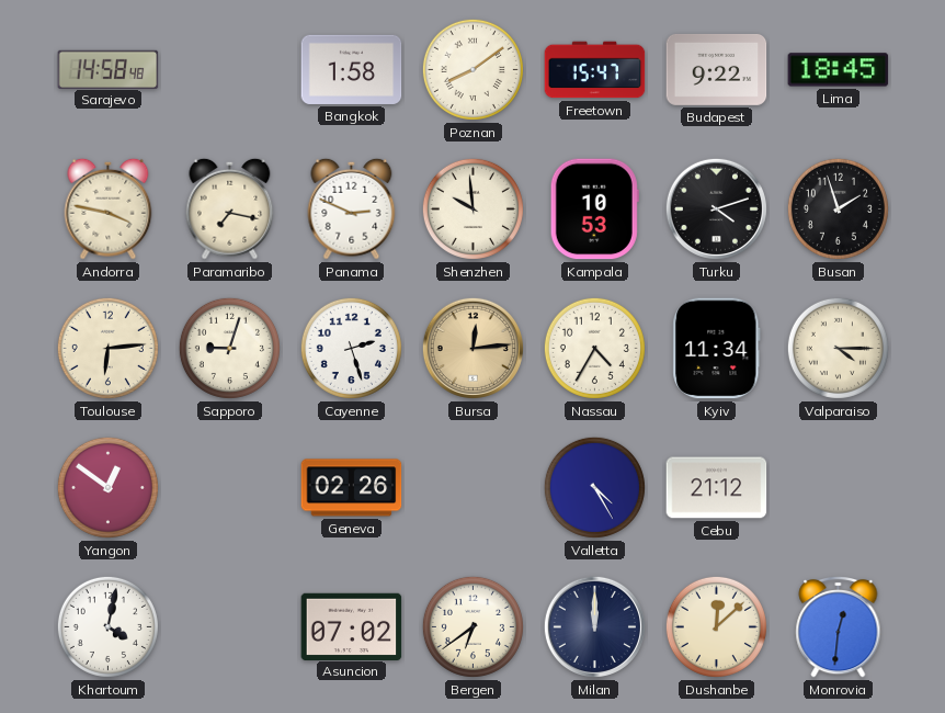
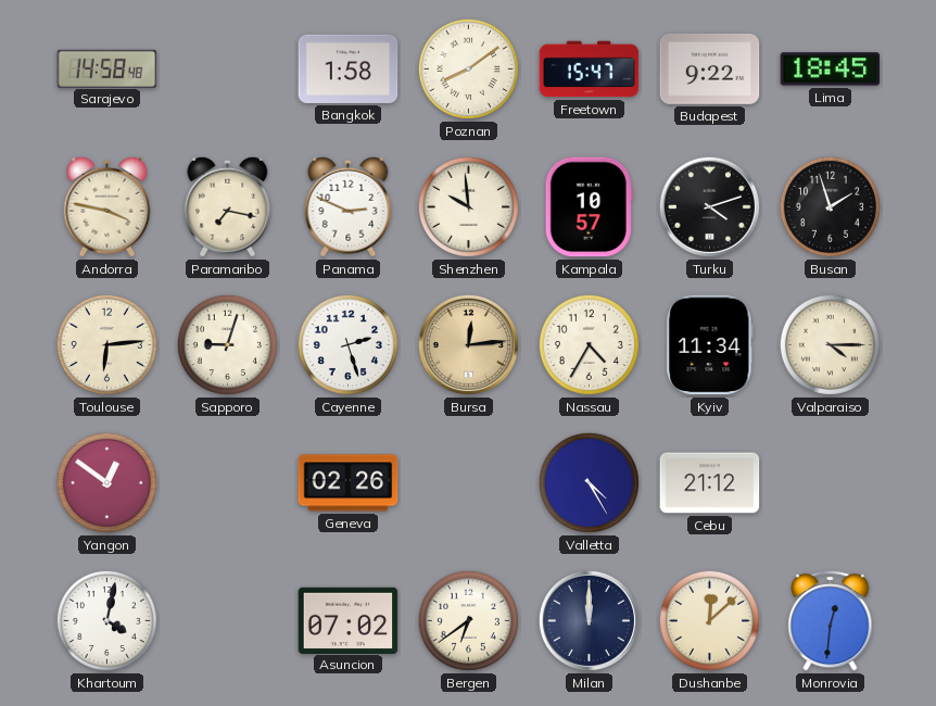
Kampala: 10:53 -> 10:57 (589, 207)
